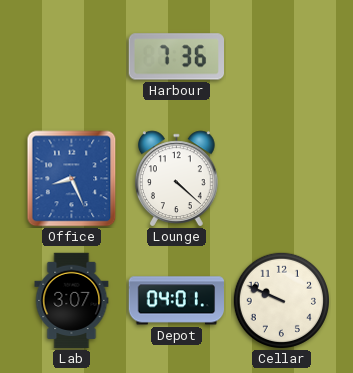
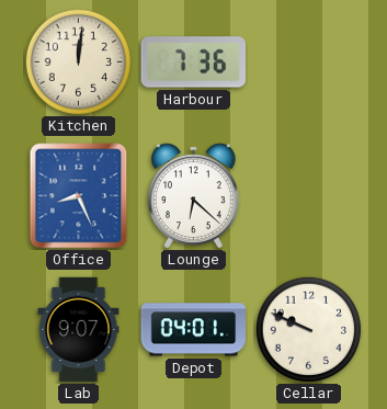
Kitchen: none -> 12:01 (78, 61)
Lounge: 4:22 -> 6:22 (193, 195)
Lab: 3:07 -> 9:07 (79, 330)
